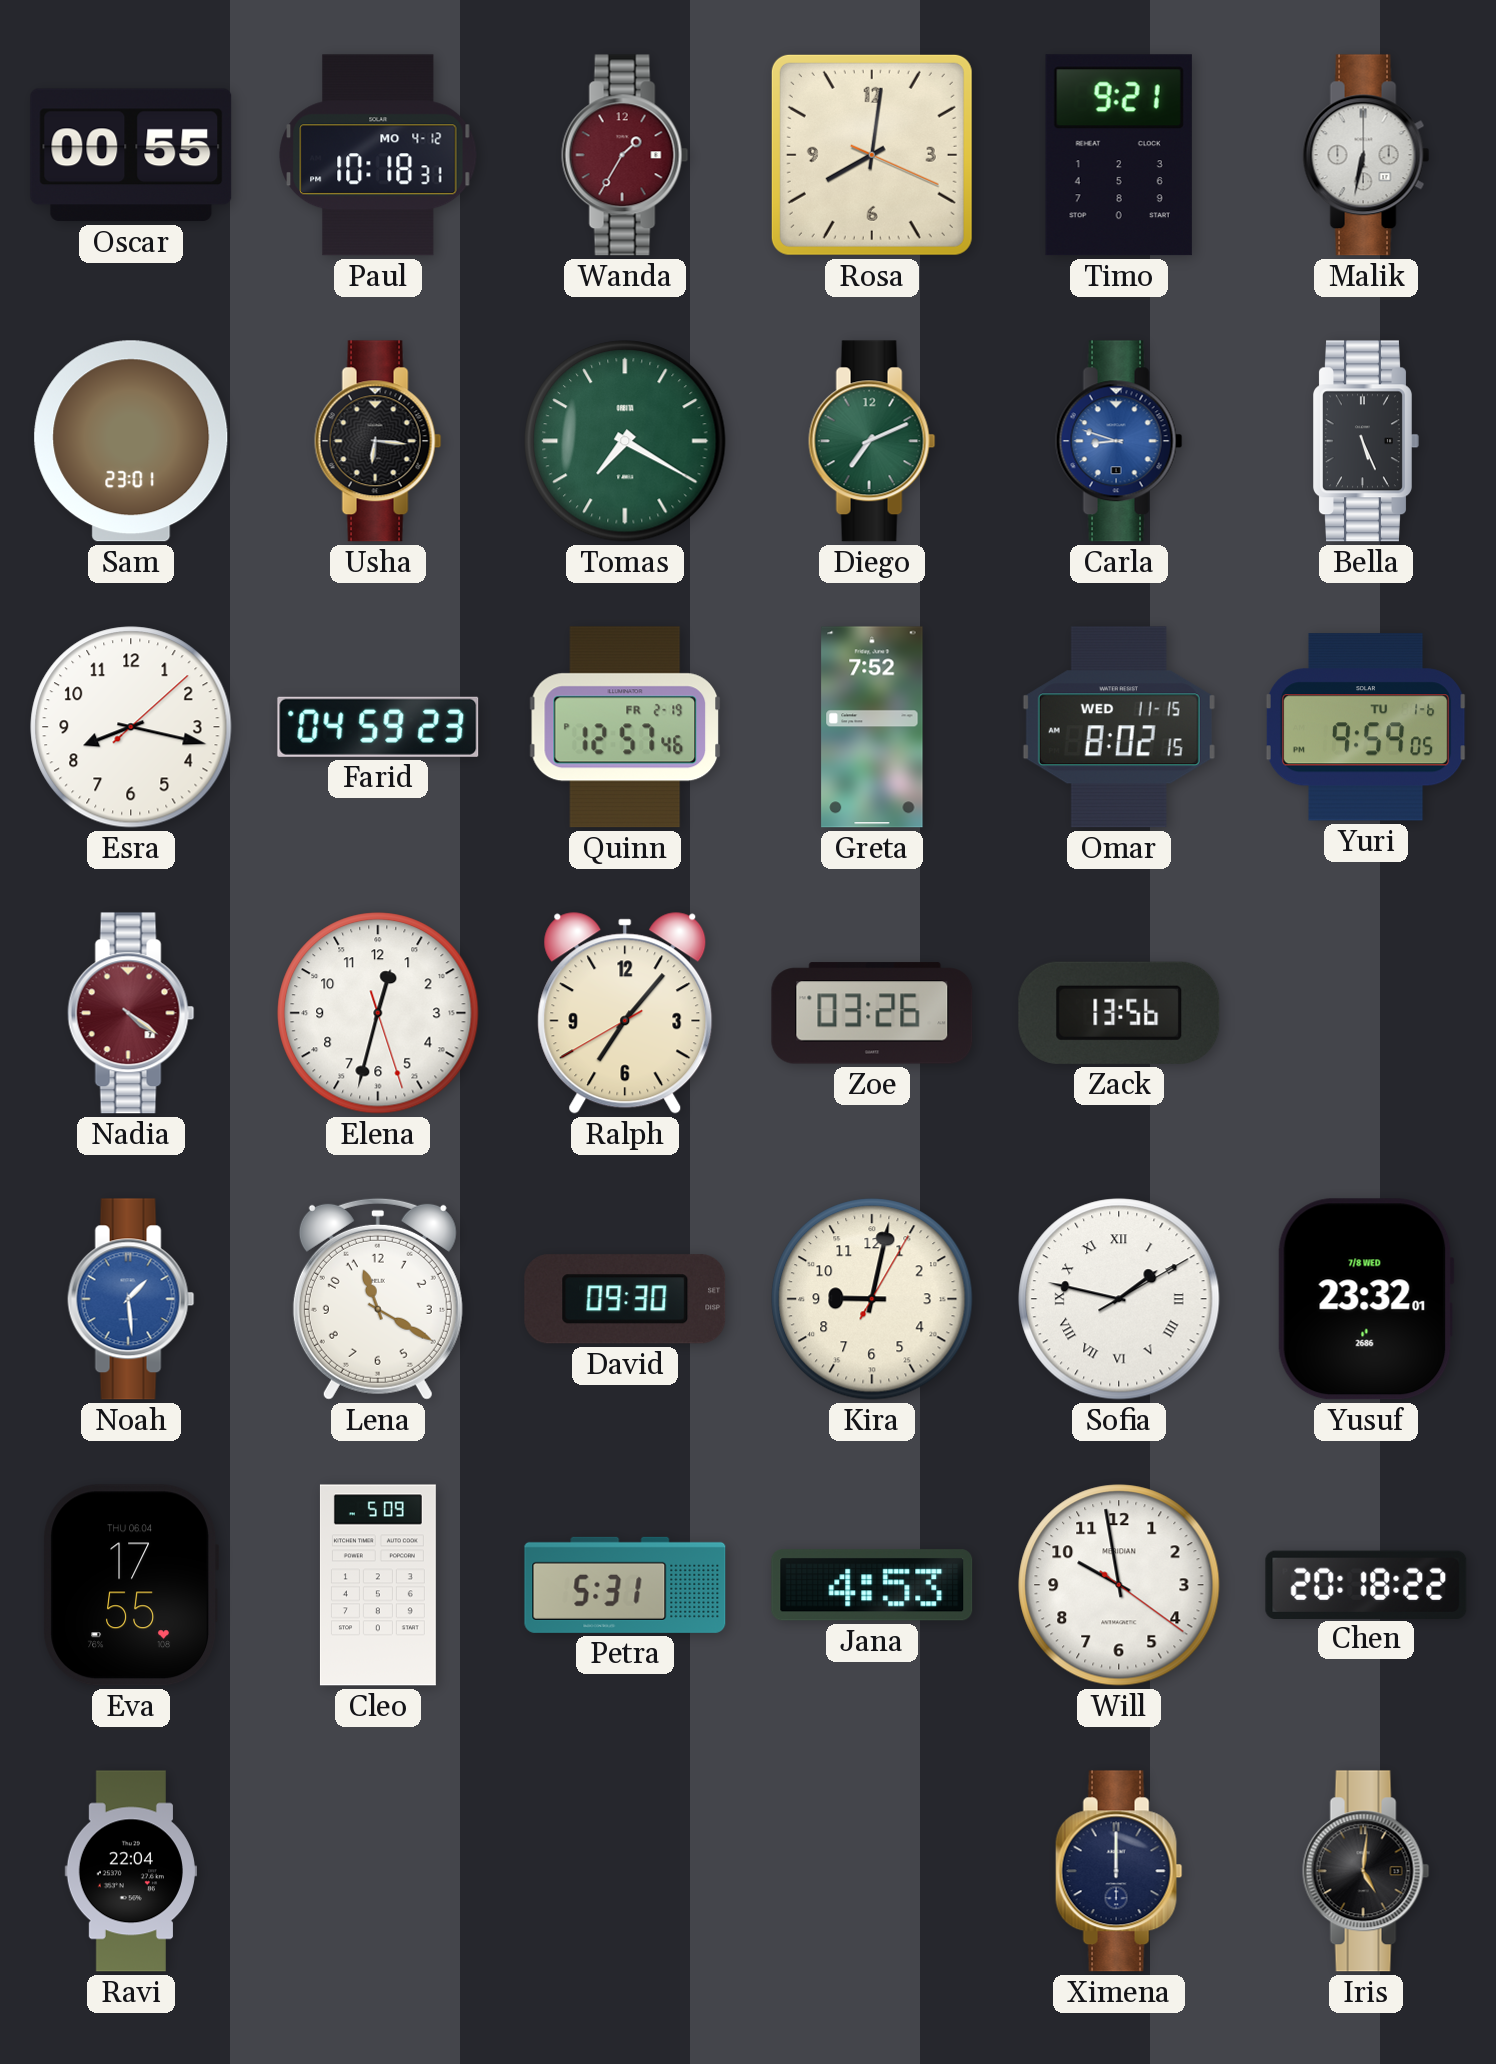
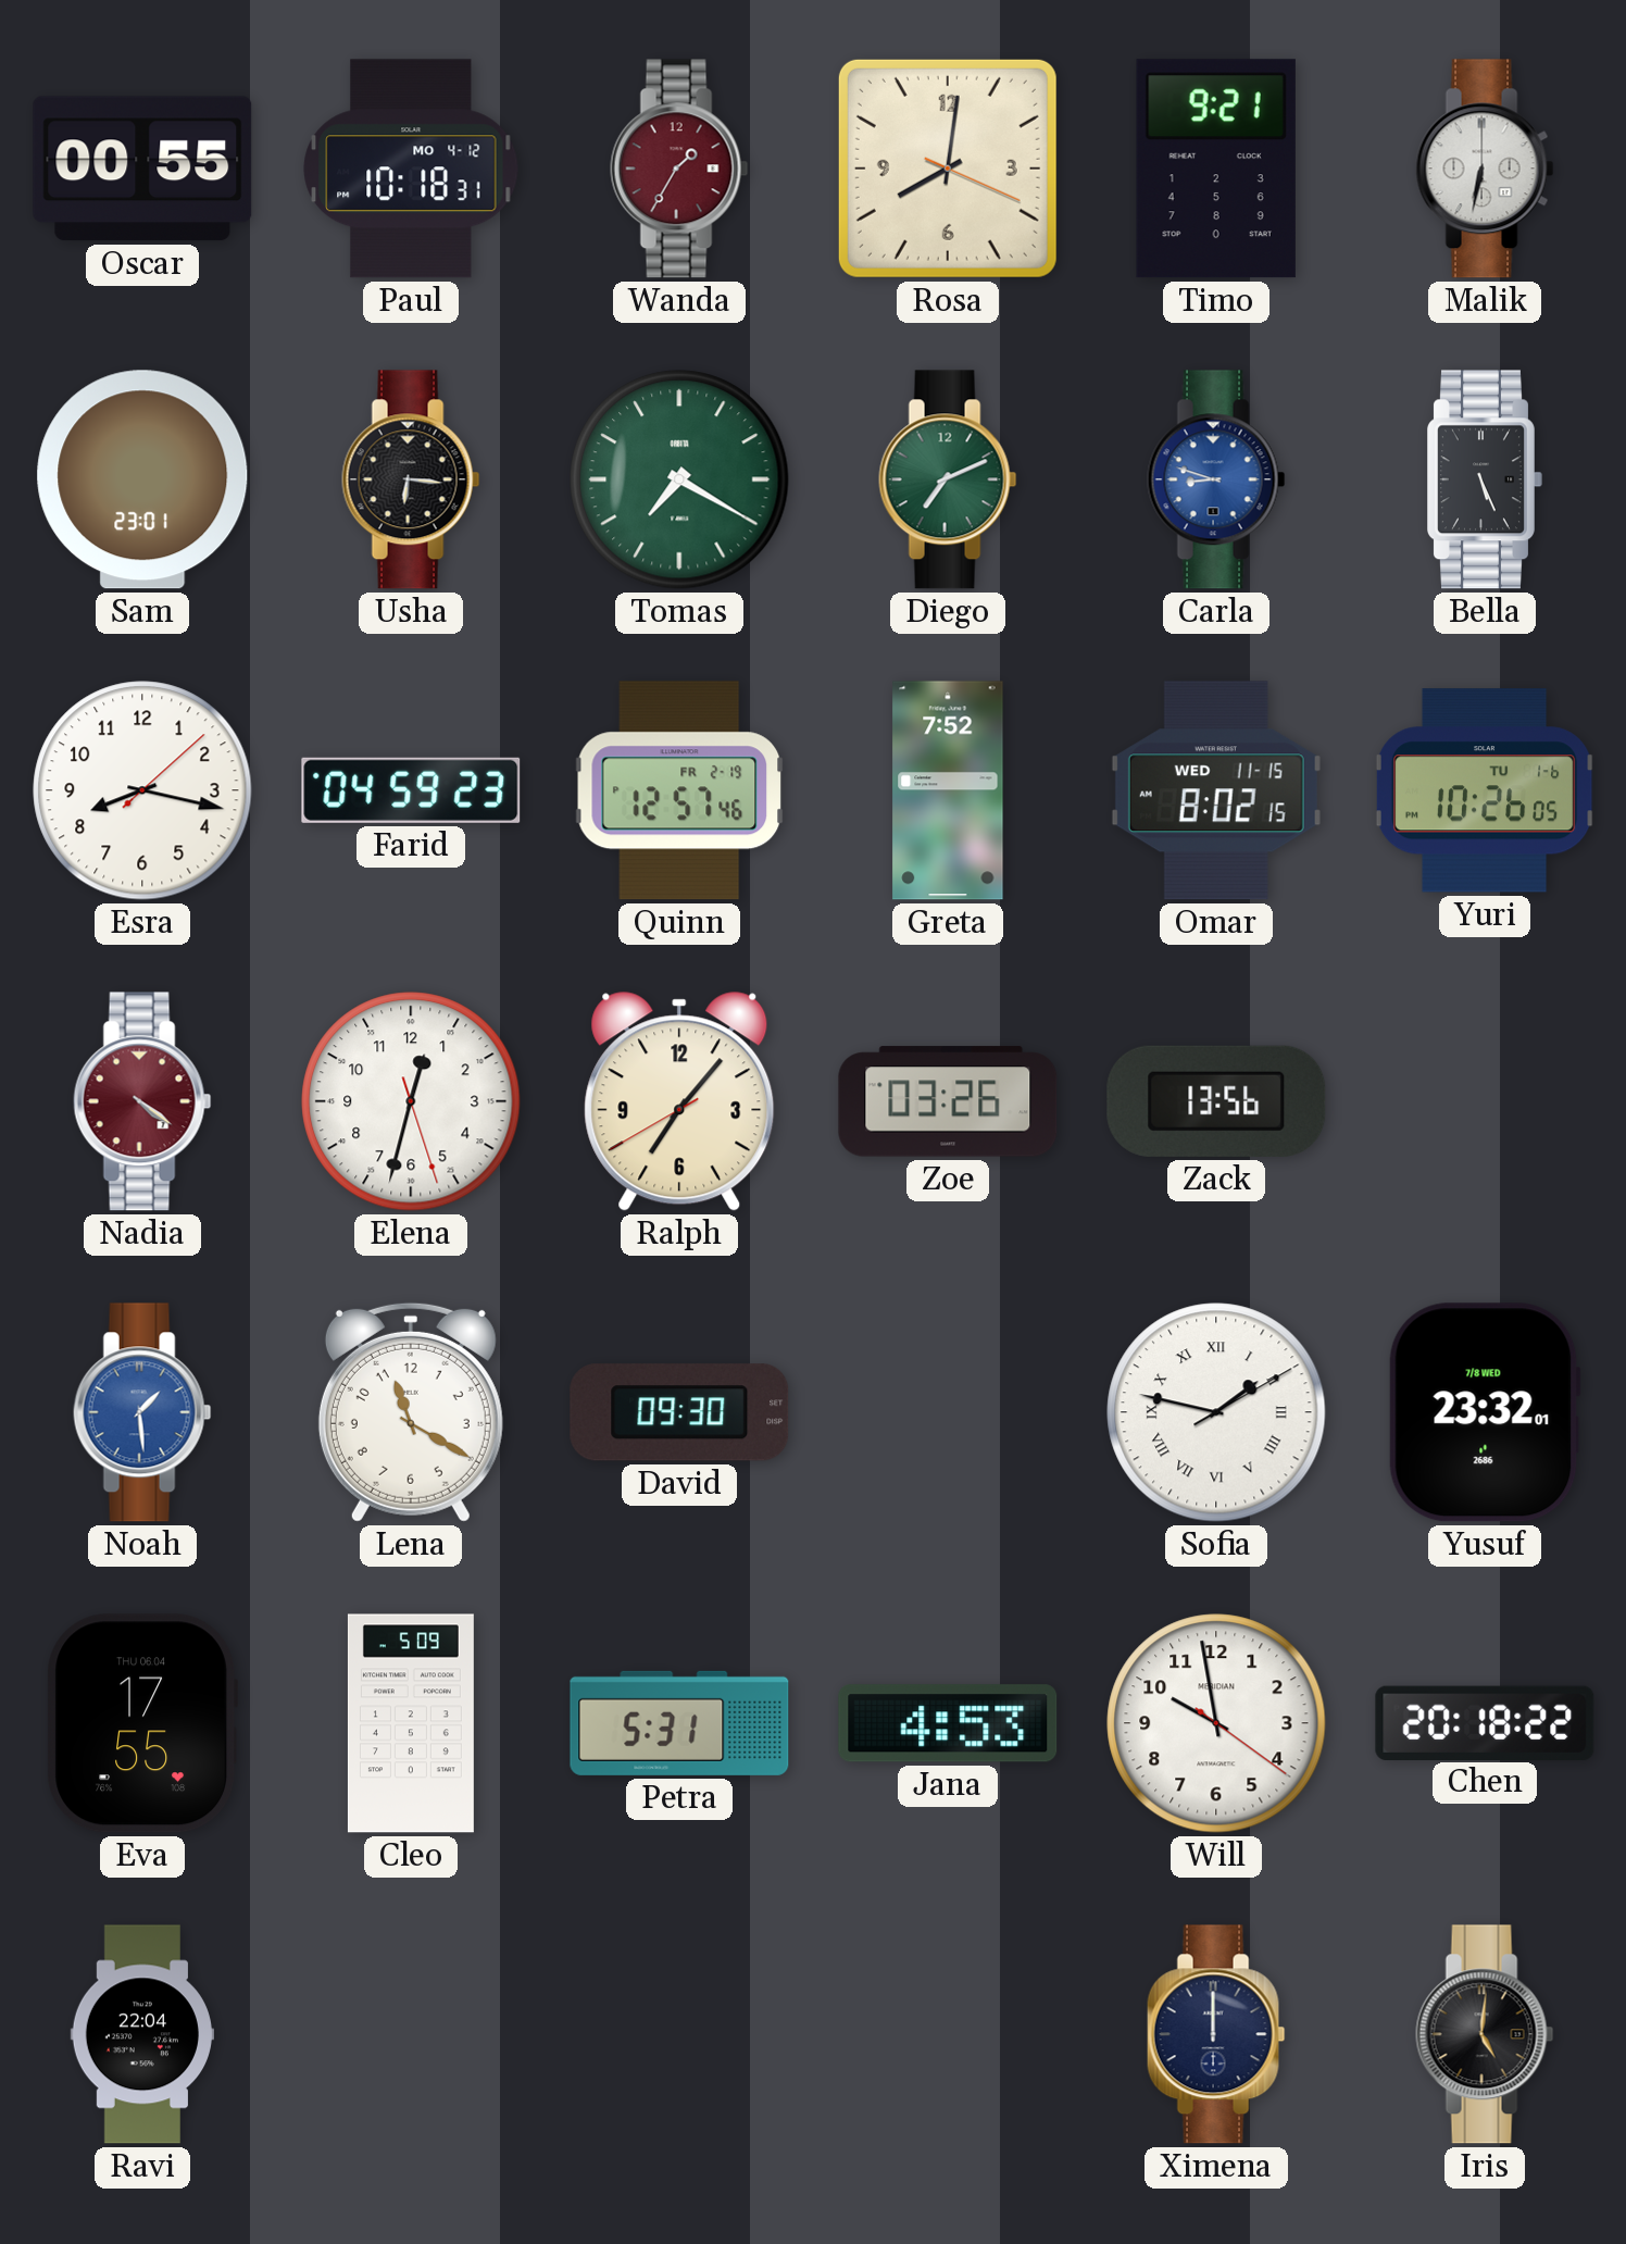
Yuri: 9:59 -> 10:26 (1485, 790)
Kira: 9:02 -> none (872, 1299)
